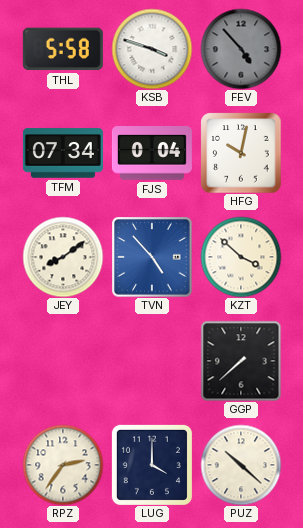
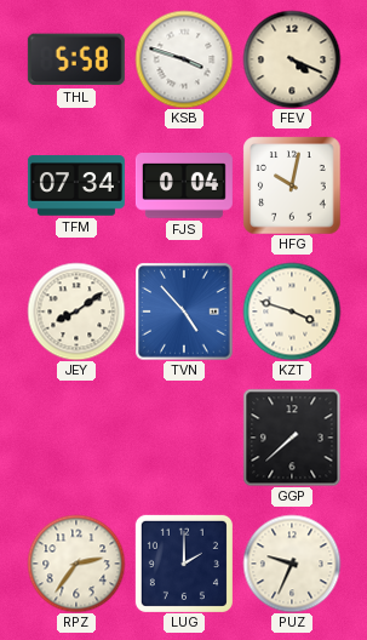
FEV: 4:53 -> 4:19 (292, 59)
FEV dial: grey -> cream (292, 59)
KZT: 3:52 -> 3:48 (292, 312)
LUG: 4:00 -> 2:00 (184, 564)
PUZ: 10:22 -> 9:34 (292, 564)
